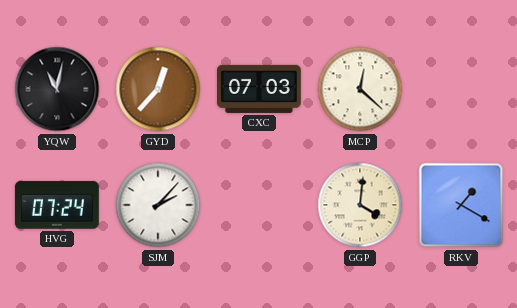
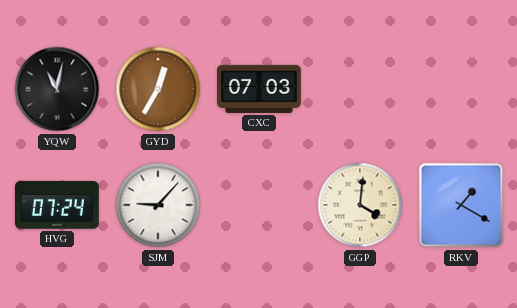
GYD: 12:37 -> 12:35 (158, 89)
MCP: 12:22 -> none (360, 89)
SJM: 2:07 -> 9:07 (158, 205)
